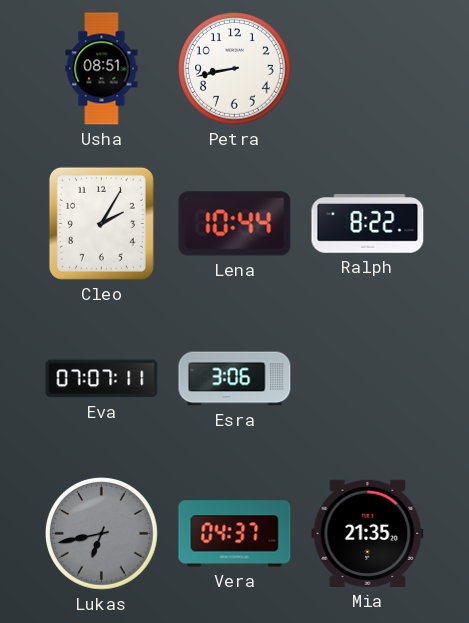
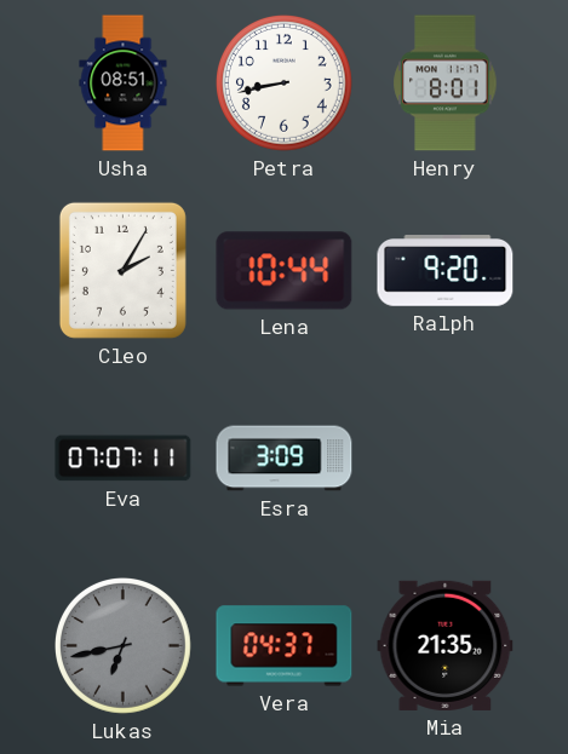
Henry: none -> 8:01 (446, 84)
Ralph: 8:22 -> 9:20 (446, 271)
Esra: 3:06 -> 3:09 (285, 459)
